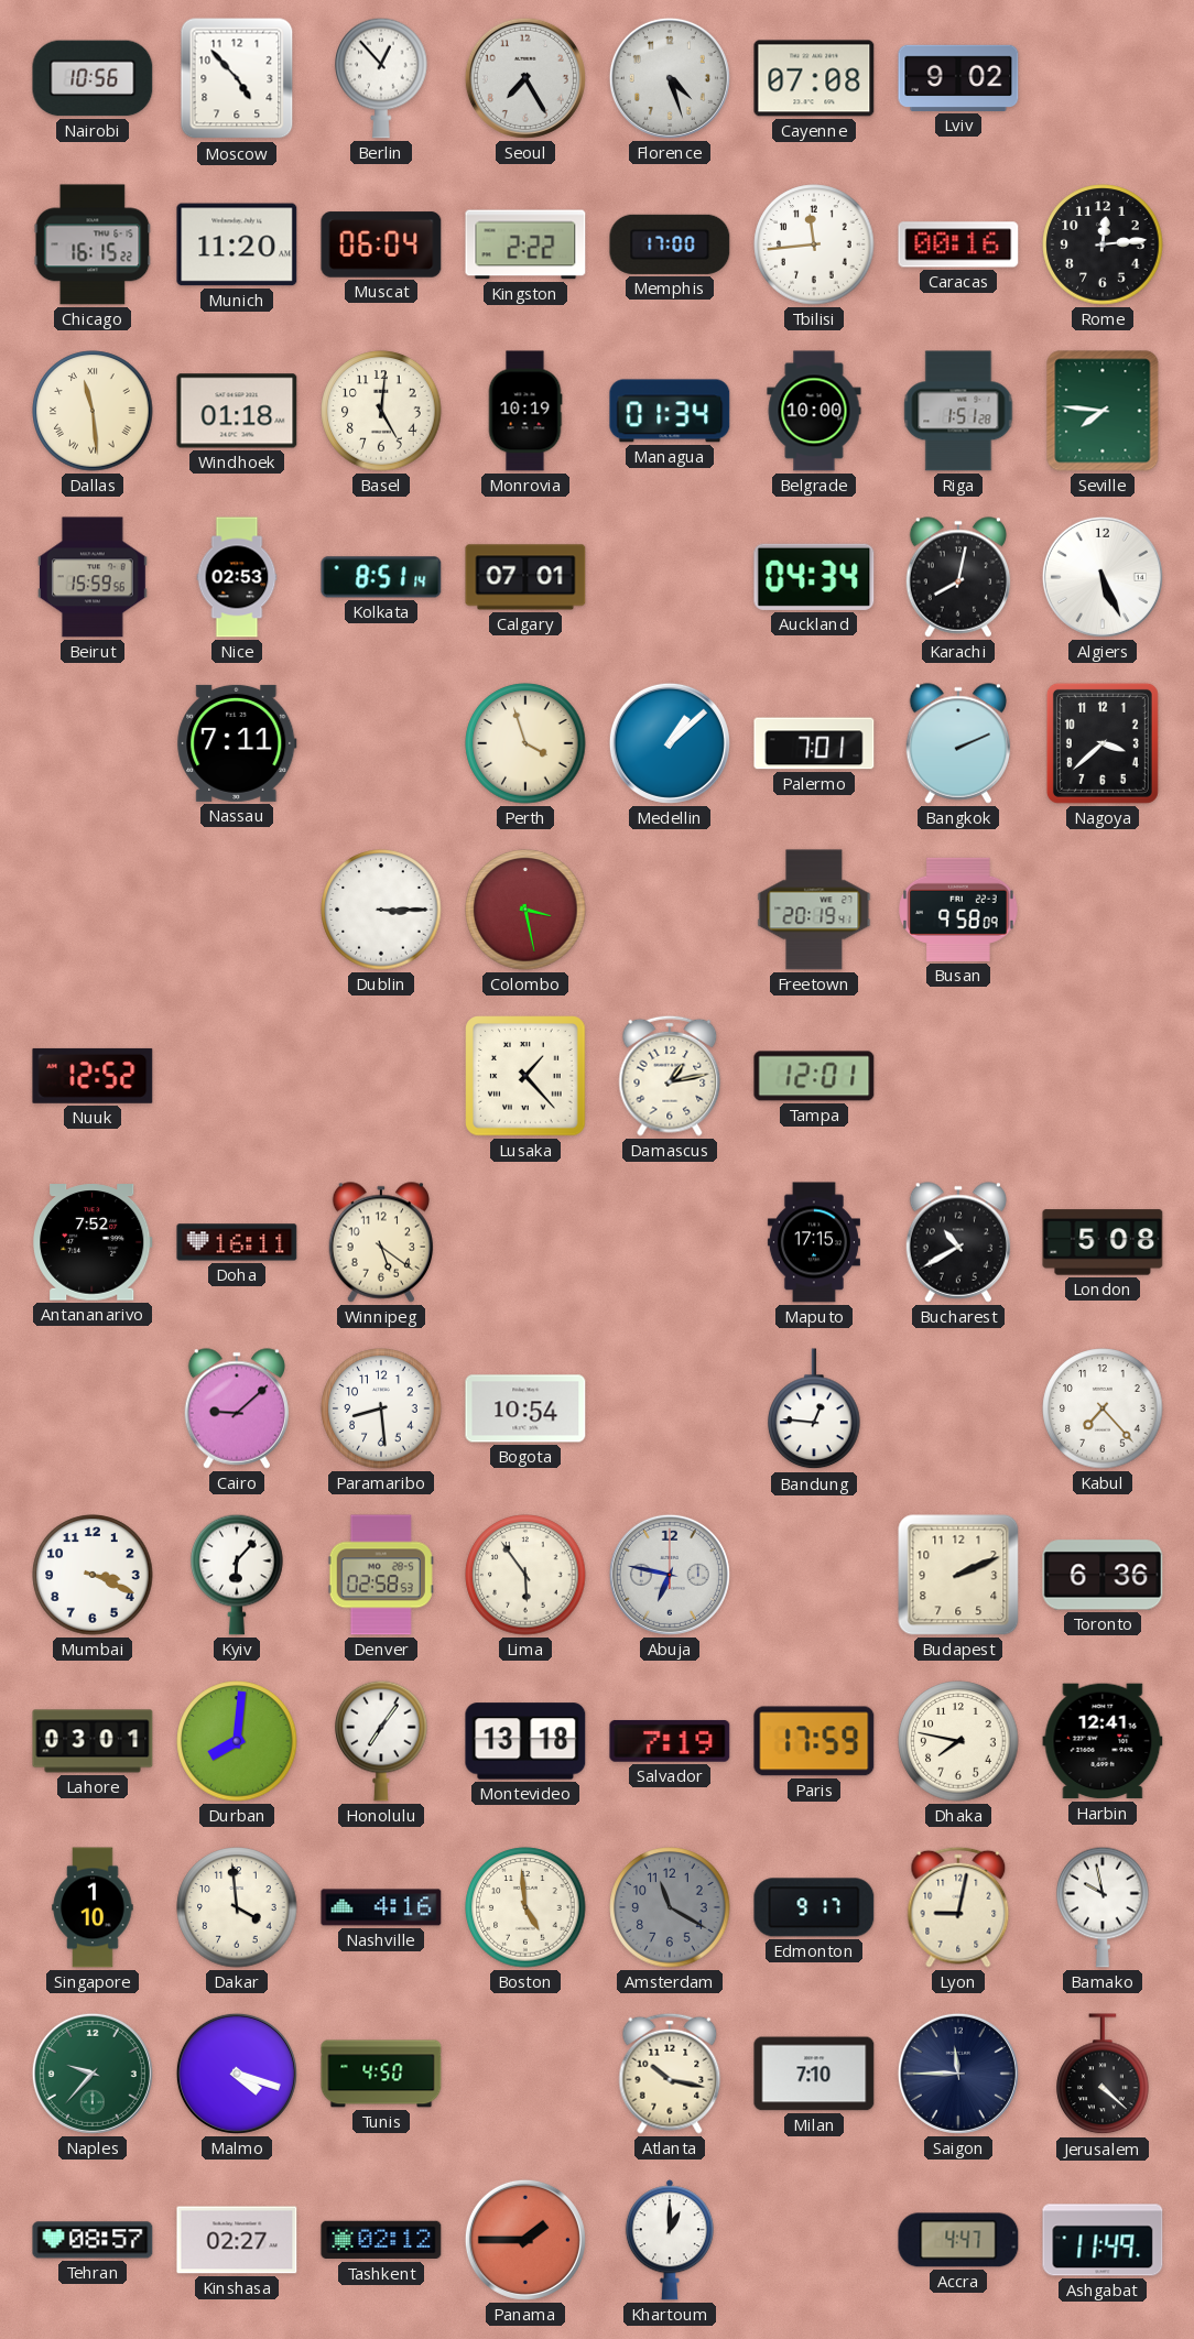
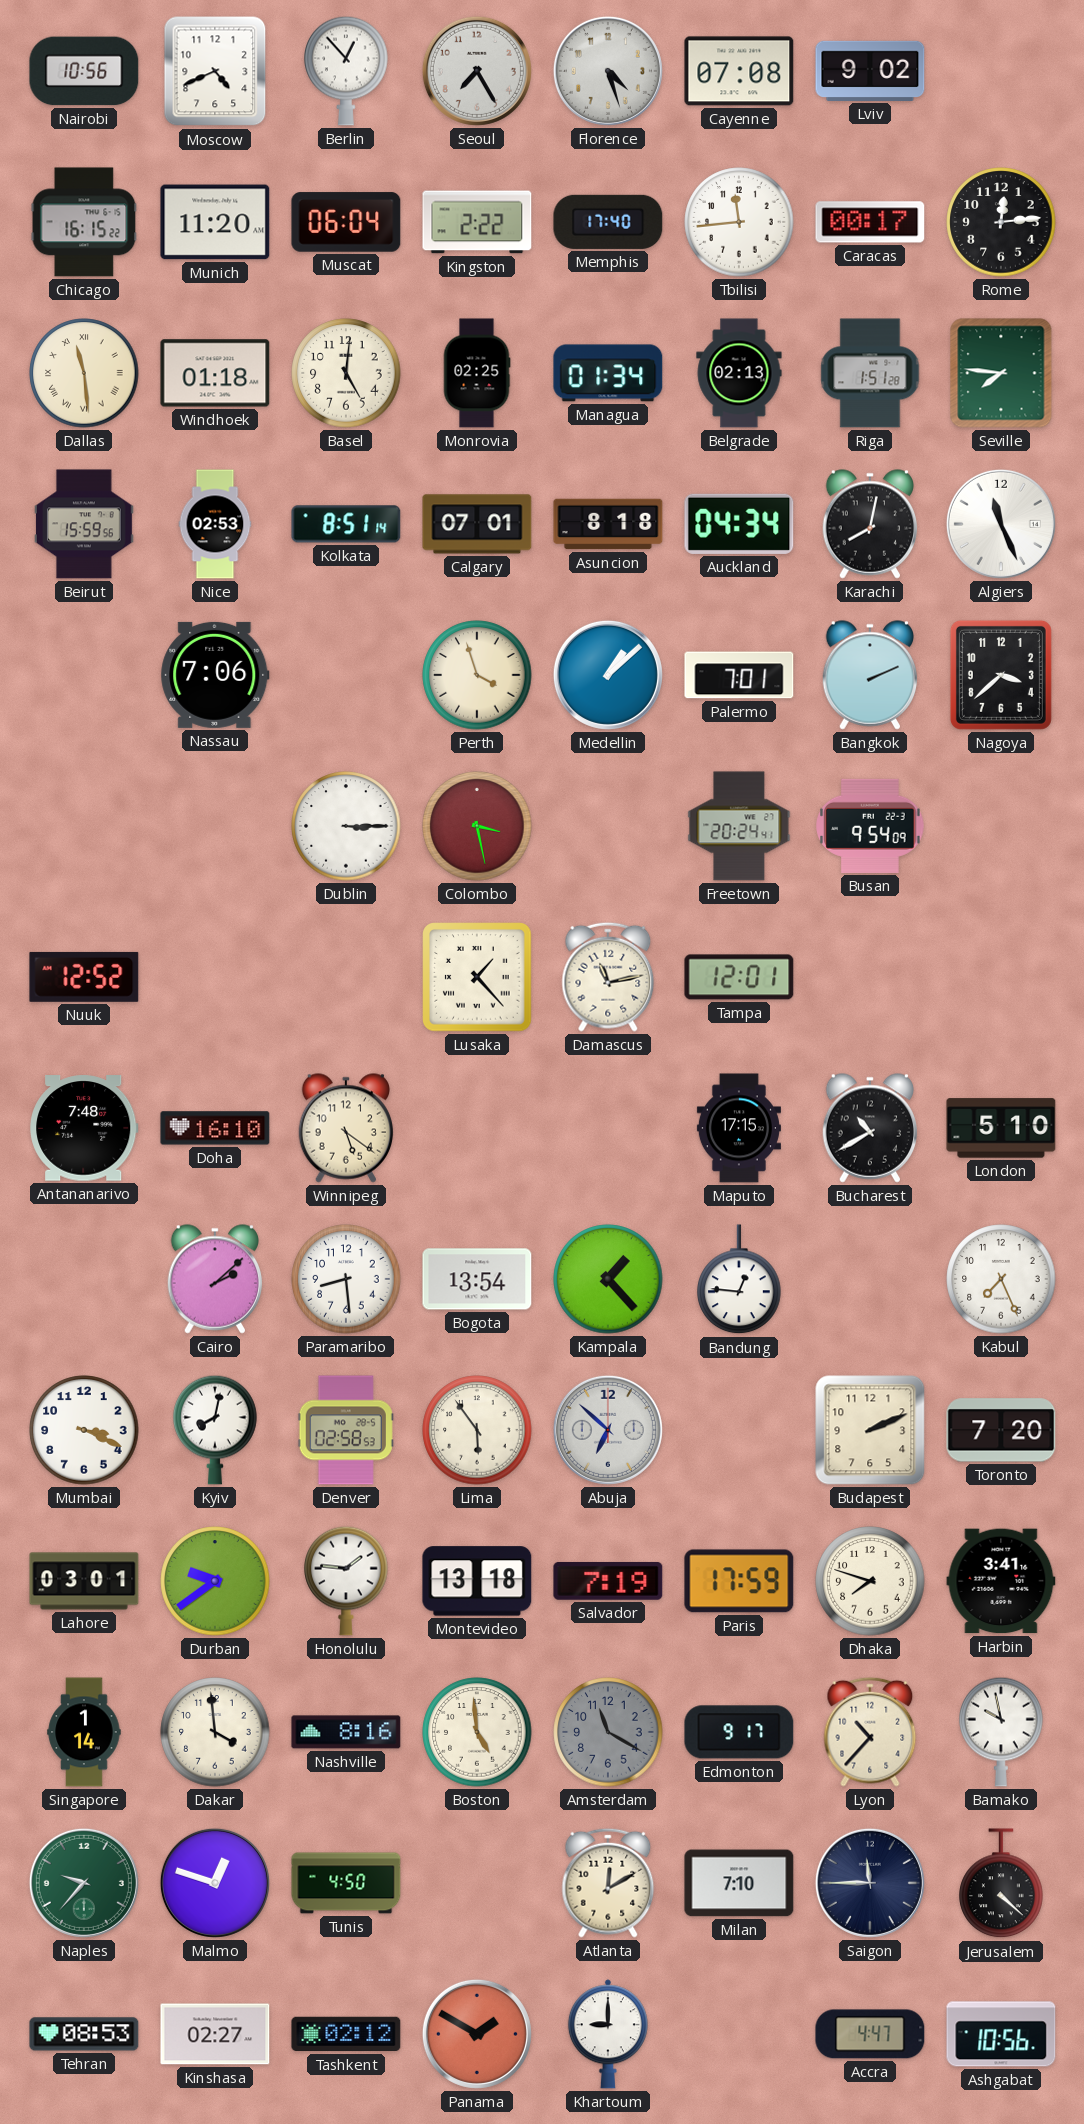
Moscow: 4:53 -> 4:41 (215, 71)
Memphis: 17:00 -> 17:40 (608, 222)
Caracas: 00:16 -> 00:17 (870, 222)
Monrovia: 10:19 -> 02:25 (477, 373)
Belgrade: 10:00 -> 02:13 (739, 373)
Asuncion: none -> 8:18 (608, 524)
Algiers: 5:26 -> 11:26 (1001, 524)
Nassau: 7:11 -> 7:06 (215, 675)
Freetown: 20:19 -> 20:24 (739, 826)
Busan: 9:58 -> 9:54 (870, 826)
Damascus: 1:13 -> 11:13 (608, 977)
Antananarivo: 7:52 -> 7:48 (85, 1128)
Doha: 16:11 -> 16:10 (215, 1128)
London: 5:08 -> 5:10 (1001, 1128)
Cairo: 9:08 -> 2:08 (215, 1279)
Bogota: 10:54 -> 13:54 (477, 1279)
Kampala: none -> 1:23 (608, 1279)
Kabul: 7:23 -> 7:26 (1001, 1279)
Kyiv: 6:07 -> 8:02 (215, 1430)
Abuja: 6:47 -> 6:52 (608, 1430)
Toronto: 6:36 -> 7:20 (1001, 1430)
Durban: 8:01 -> 9:39 (215, 1581)
Honolulu: 7:06 -> 1:46 (346, 1581)
Dhaka: 7:47 -> 7:48 (870, 1581)
Harbin: 12:41 -> 3:41 (1001, 1581)
Singapore: 1:10 -> 1:14 (84, 1732)
Nashville: 4:16 -> 8:16 (346, 1732)
Lyon: 9:02 -> 10:37 (870, 1732)
Malmo: 4:18 -> 12:48 (215, 1883)
Atlanta: 10:17 -> 12:10 (608, 1883)
Tehran: 08:57 -> 08:53 (84, 2034)
Panama: 1:45 -> 1:50 (477, 2034)
Khartoum: 1:00 -> 9:00 (608, 2034)
Ashgabat: 11:49 -> 10:56 (1001, 2034)
